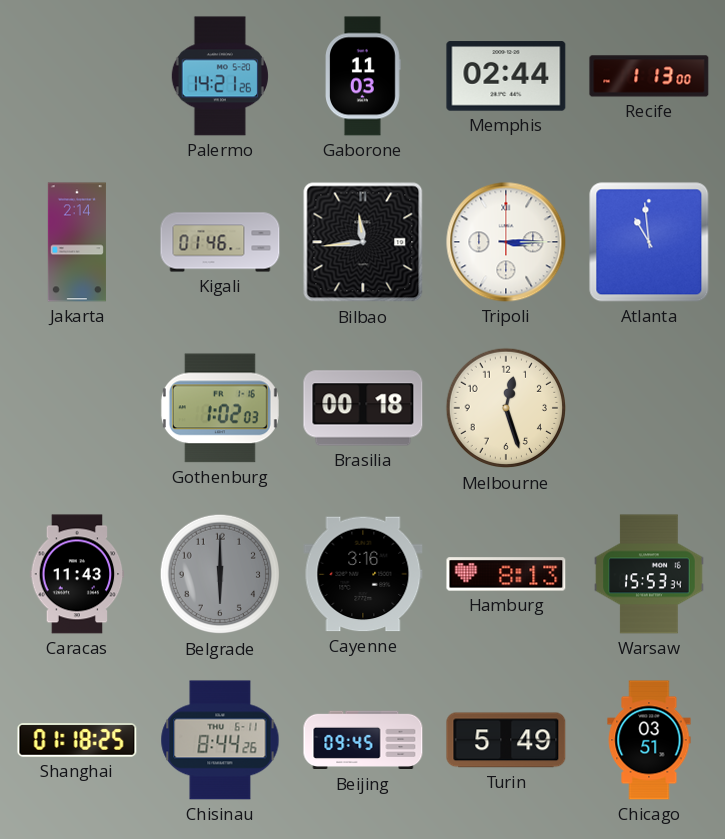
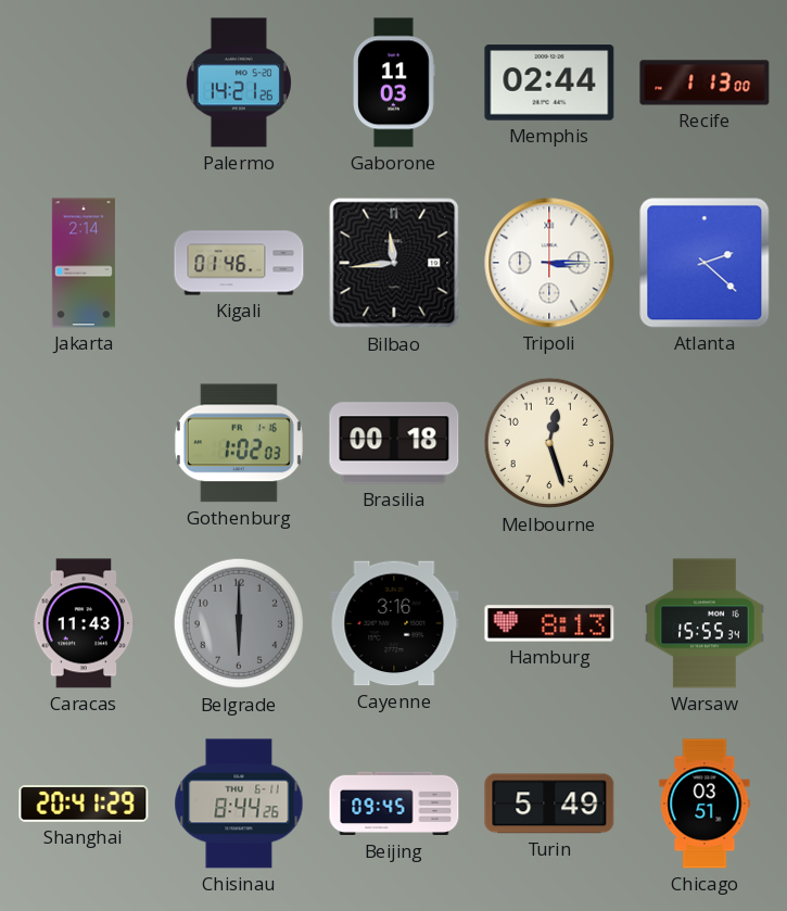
Atlanta: 10:59 -> 2:22 (705, 263)
Warsaw: 15:53 -> 15:55 (705, 623)
Shanghai: 01:18 -> 20:41 (84, 804)
